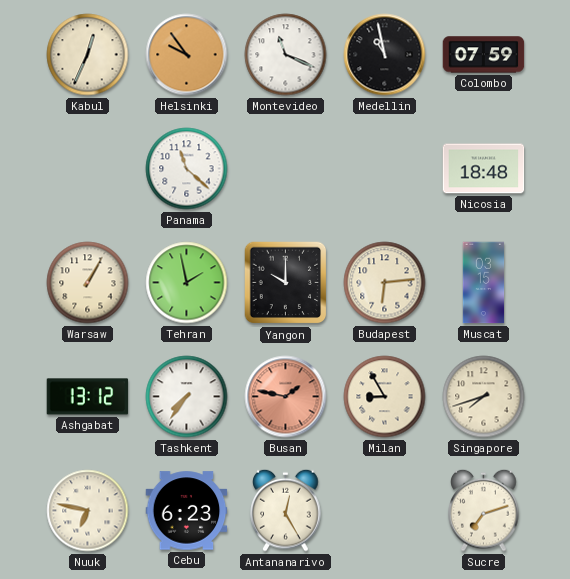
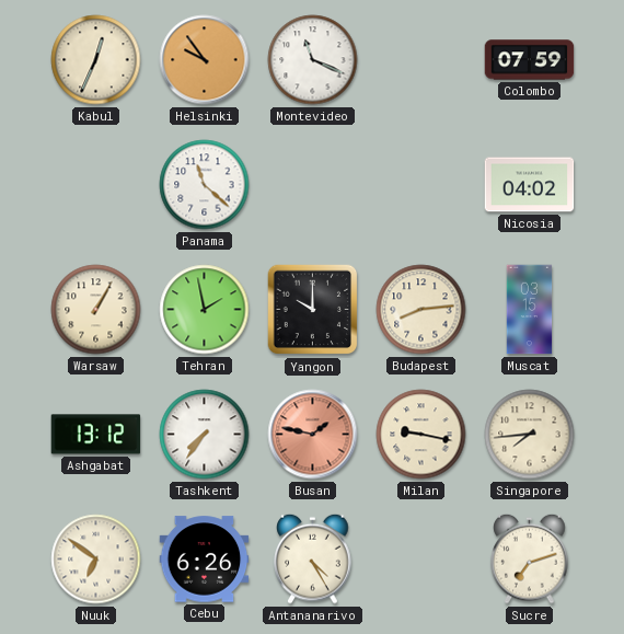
Medellin: 10:58 -> none (385, 55)
Nicosia: 18:48 -> 04:02 (530, 185)
Budapest: 6:14 -> 8:14 (421, 310)
Milan: 8:55 -> 9:17 (421, 435)
Singapore: 7:42 -> 7:44 (530, 435)
Nuuk: 6:47 -> 6:51 (96, 560)
Cebu: 6:23 -> 6:26 (205, 560)
Antananarivo: 12:25 -> 4:25 (313, 558)
